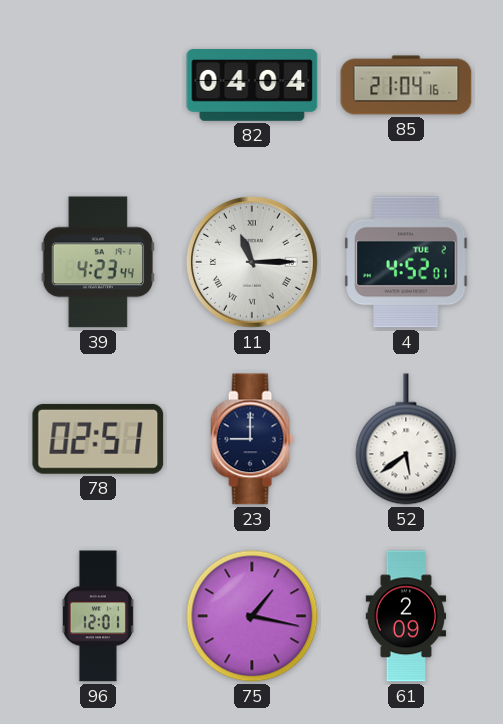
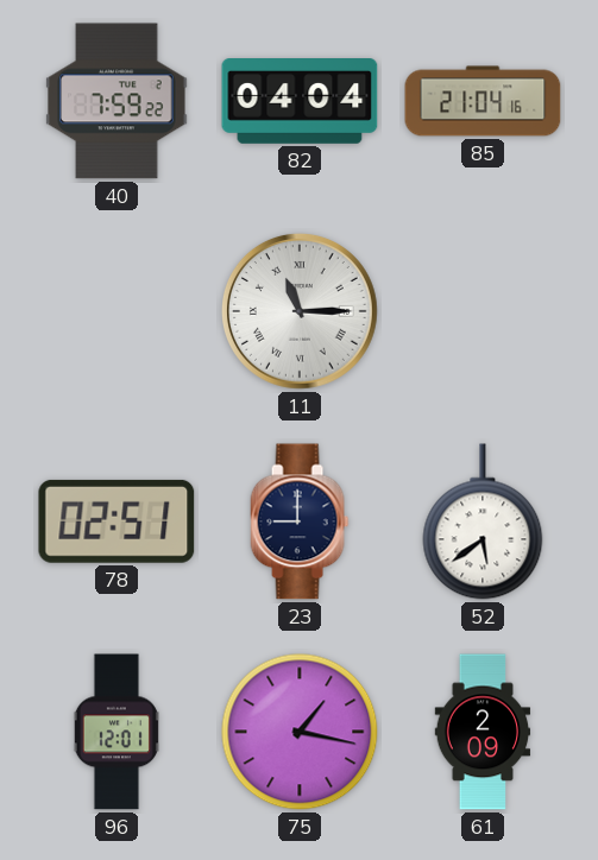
40: none -> 7:59 (117, 101)
39: 4:23 -> none (98, 262)
4: 4:52 -> none (406, 262)
